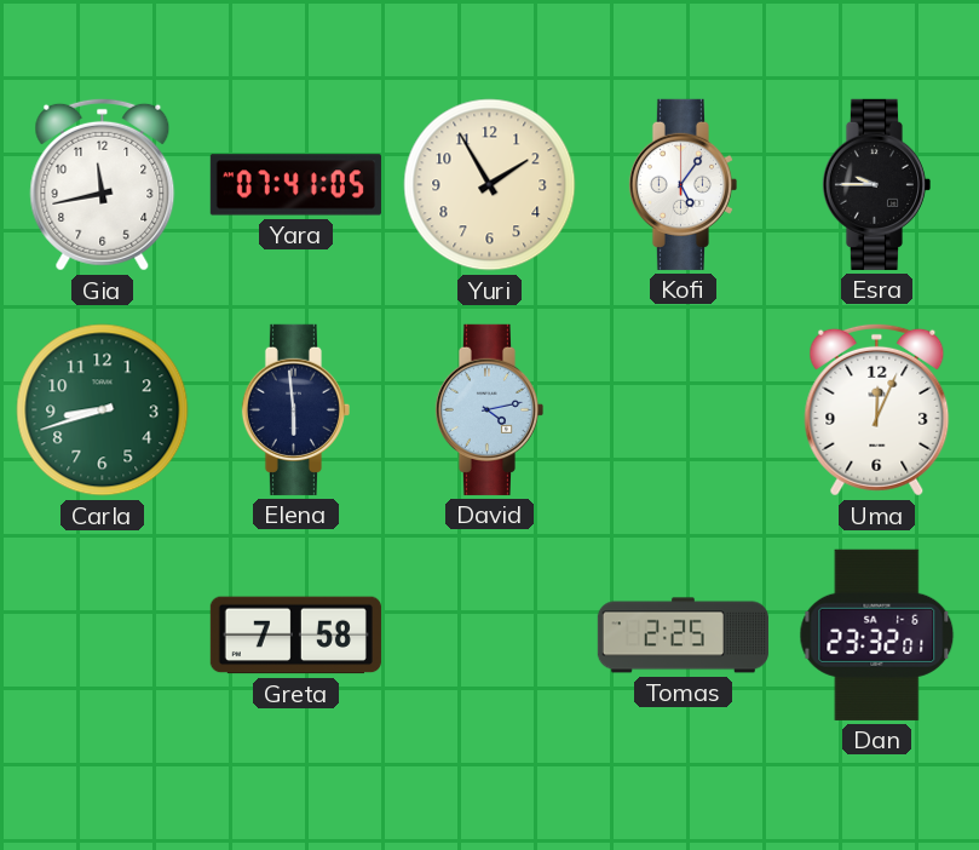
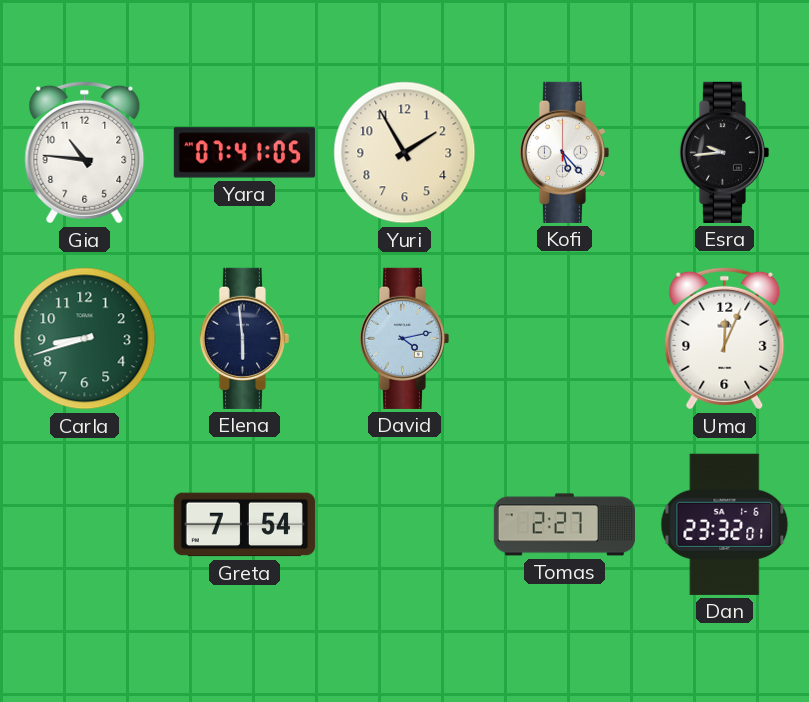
Gia: 11:43 -> 10:46 (85, 152)
Kofi: 5:06 -> 5:23 (564, 152)
Esra: 9:45 -> 9:44 (724, 152)
Greta: 7:58 -> 7:54 (244, 525)
Tomas: 2:25 -> 2:27 (564, 525)
